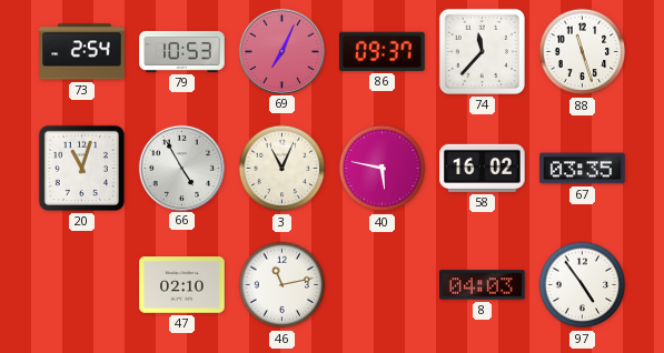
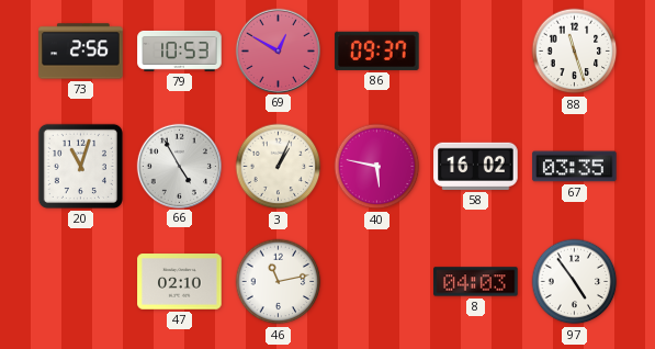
73: 2:54 -> 2:56 (81, 52)
69: 7:04 -> 12:50 (278, 50)
74: 11:37 -> none (482, 51)
3: 11:04 -> 1:04 (279, 167)
